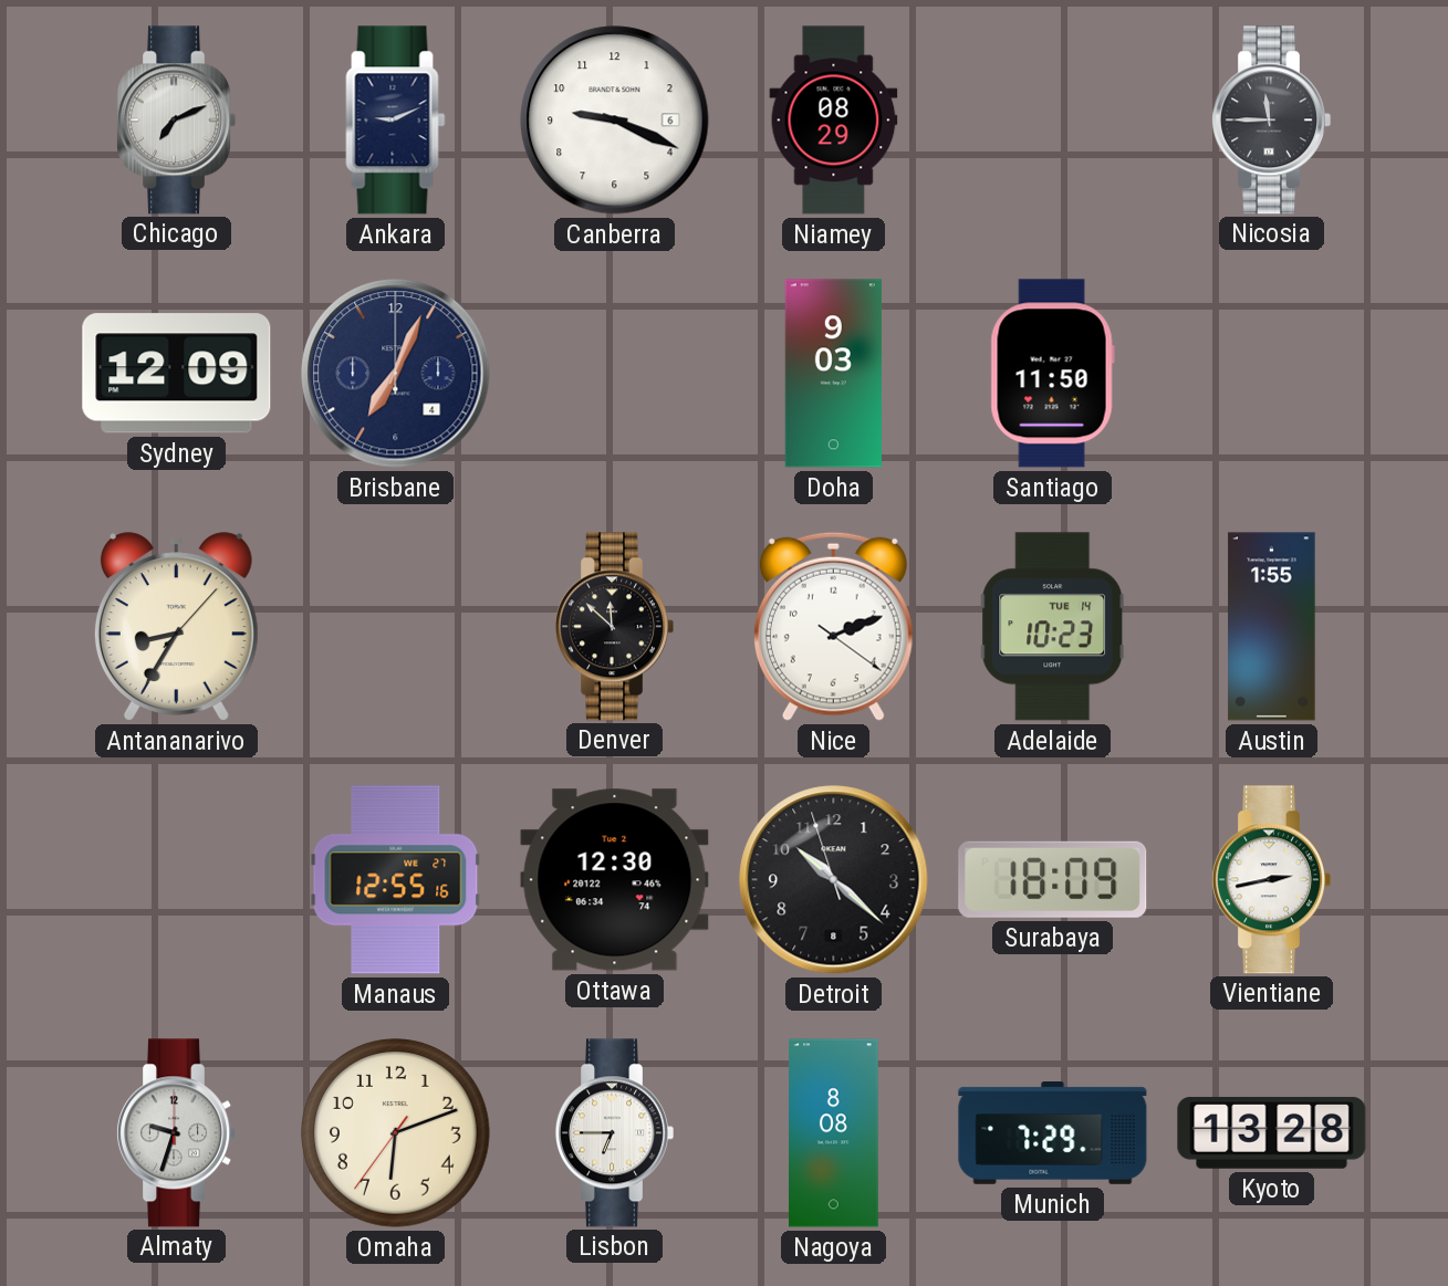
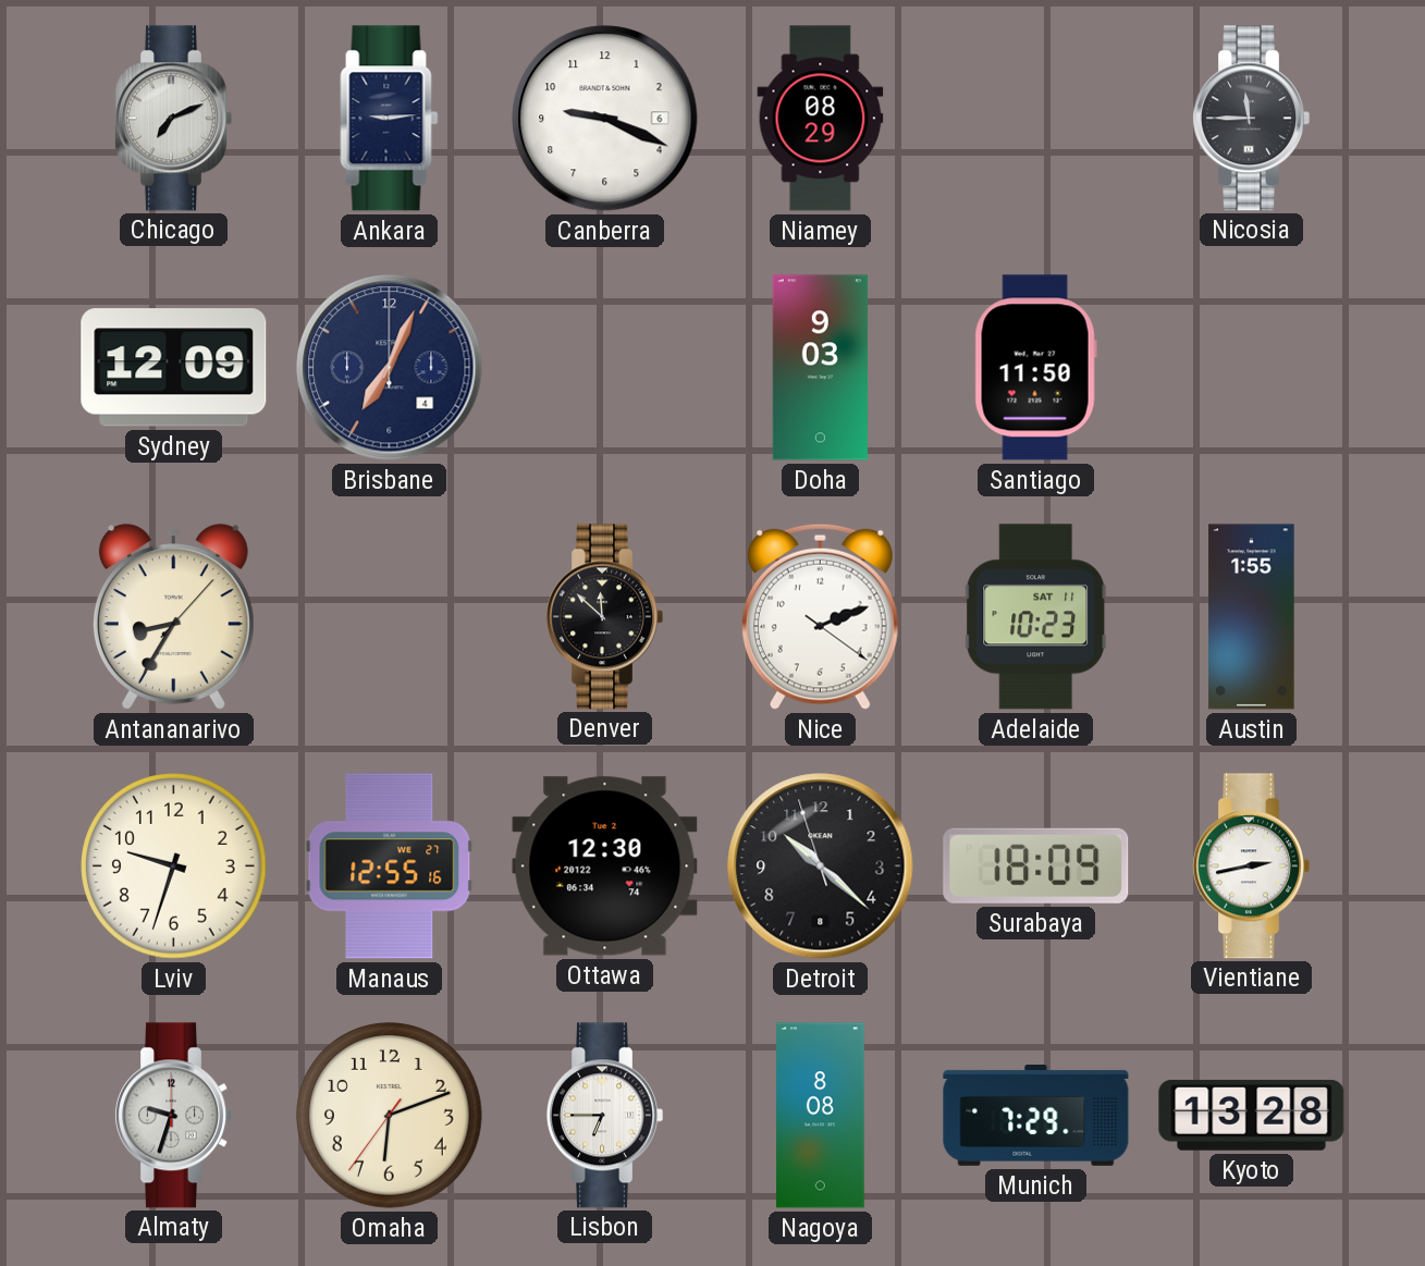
Ankara: 9:11 -> 9:14 (390, 119)
Adelaide date: TUE 14 -> SAT 11 (1036, 617)
Lviv: none -> 9:33 (174, 866)
